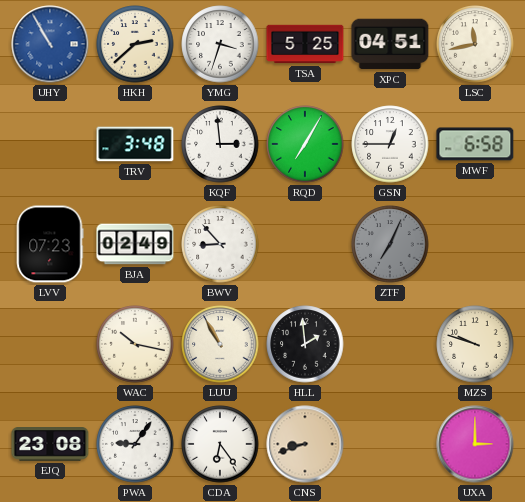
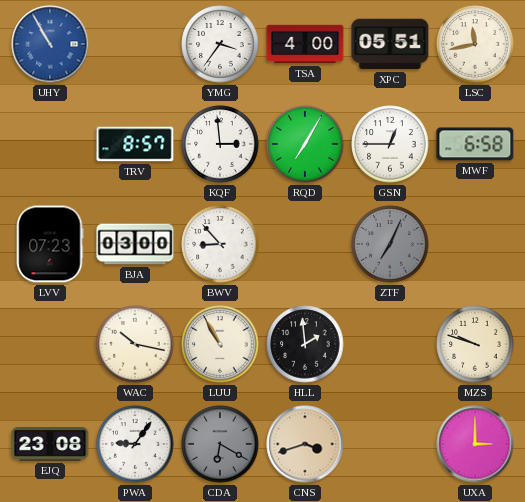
HKH: 2:38 -> none (135, 44)
YMG: 3:33 -> 3:36 (220, 44)
TSA: 5:25 -> 4:00 (305, 44)
XPC: 04:51 -> 05:51 (390, 44)
TRV: 3:48 -> 8:57 (135, 144)
BJA: 02:49 -> 03:00 (135, 244)
CDA: 6:24 -> 6:20 (220, 444)
CDA dial: white -> grey (220, 444)
CNS: 8:42 -> 3:42 (305, 444)
